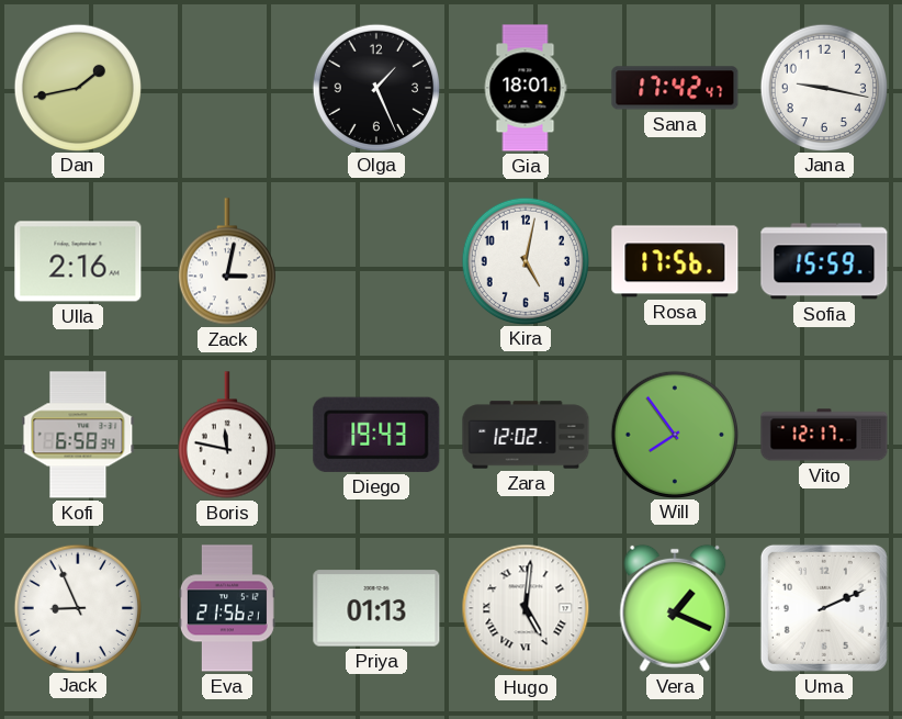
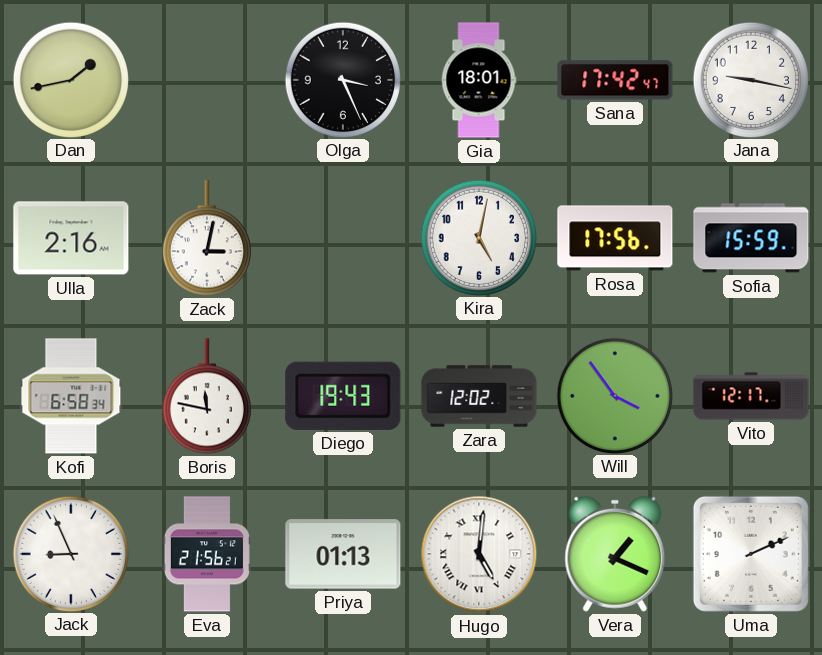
Olga: 1:26 -> 3:26 (342, 79)
Will: 7:54 -> 3:54 (614, 395)
